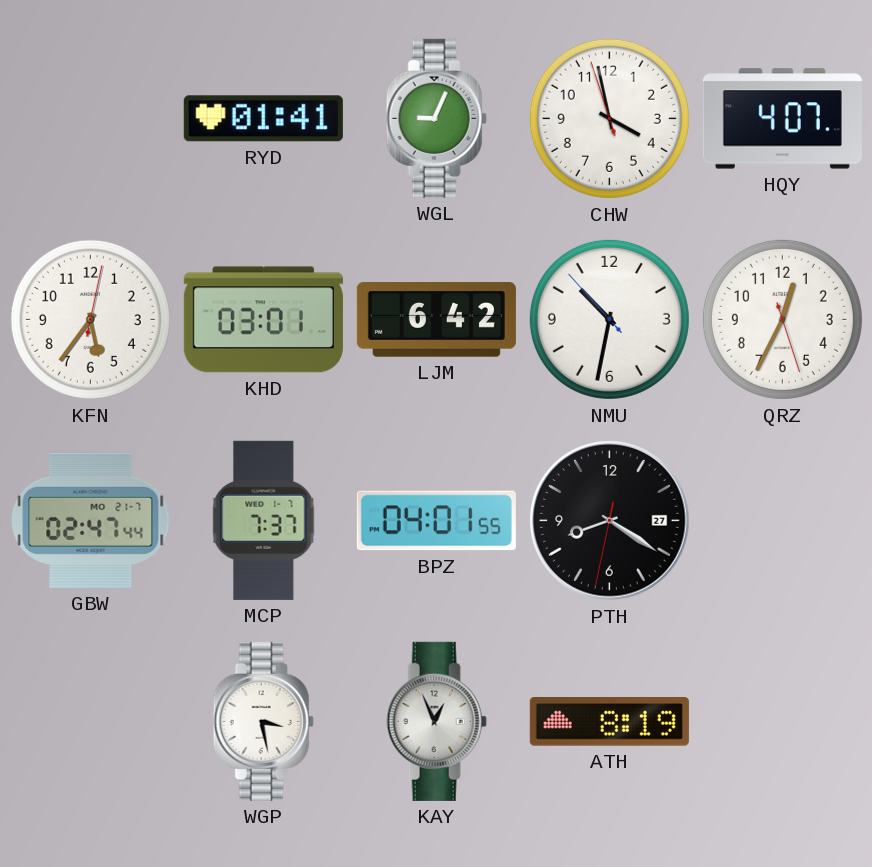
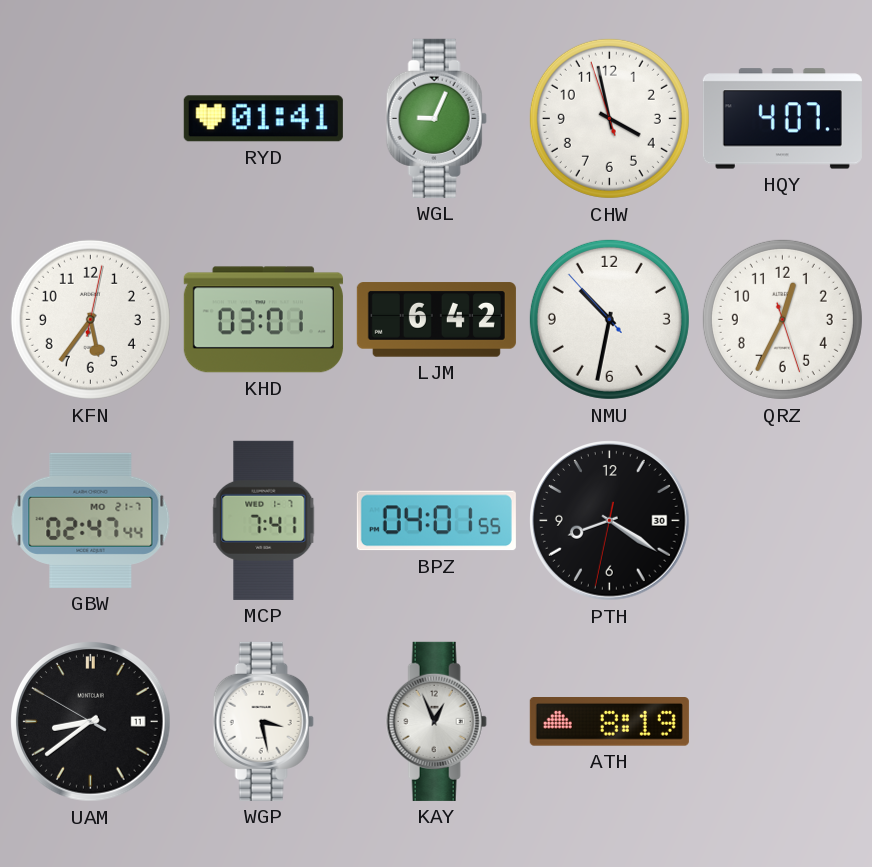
MCP: 7:37 -> 7:41 (264, 520)
PTH date: 27 -> 30 (610, 521)
UAM: none -> 8:38 (91, 722)
